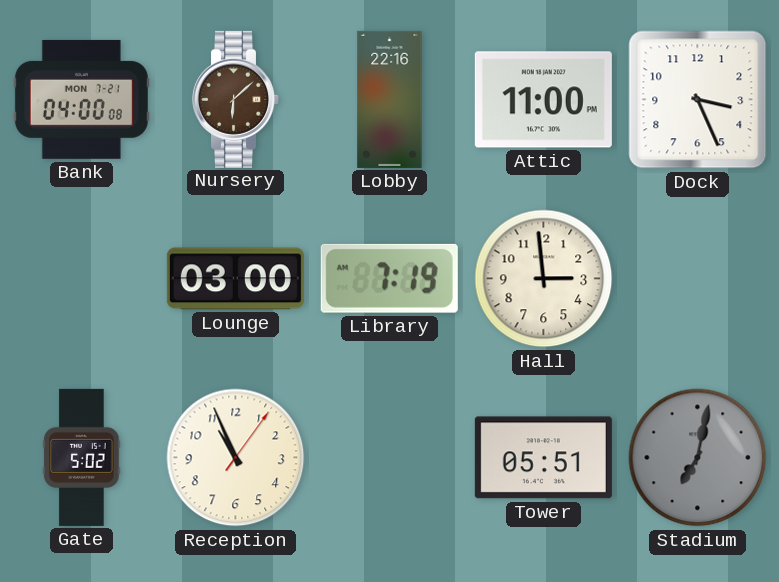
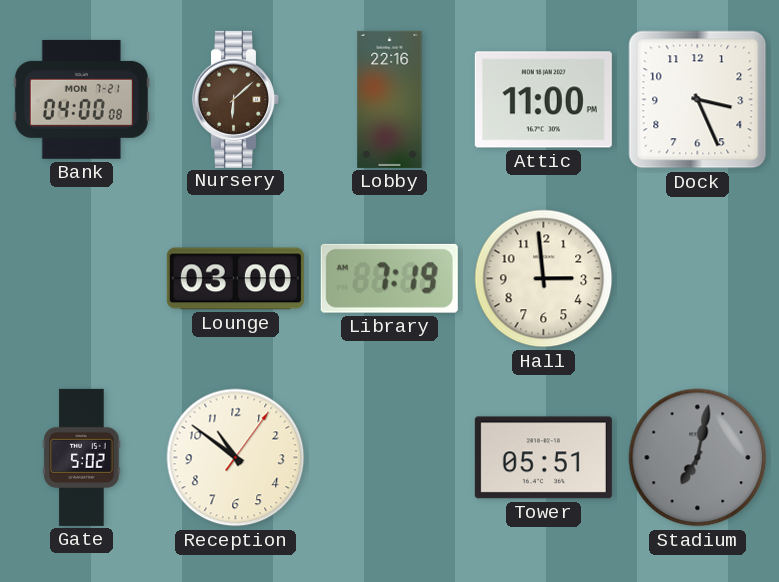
Reception: 10:56 -> 10:51 (236, 458)
